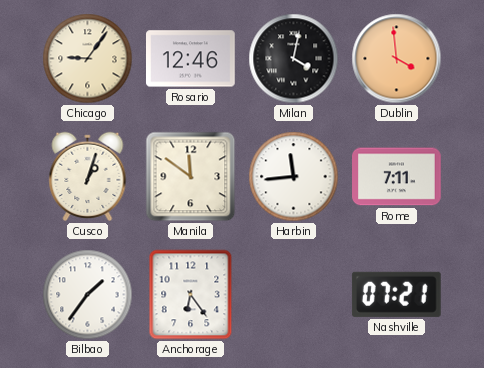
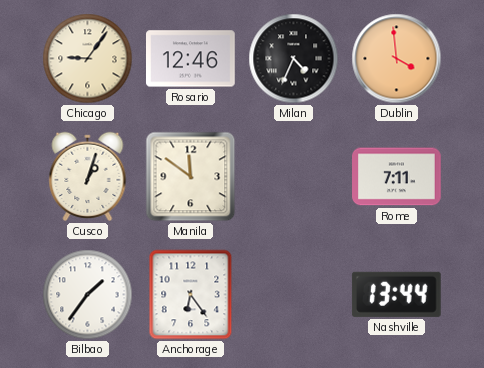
Milan: 4:02 -> 4:34 (294, 59)
Harbin: 11:44 -> none (294, 177)
Nashville: 07:21 -> 13:44 (396, 294)
